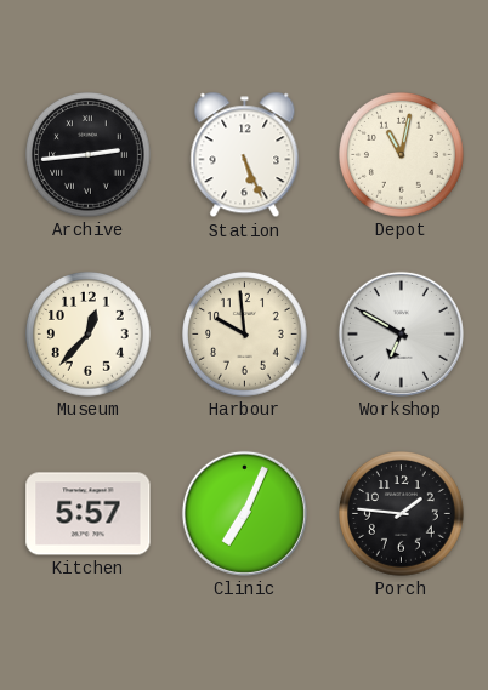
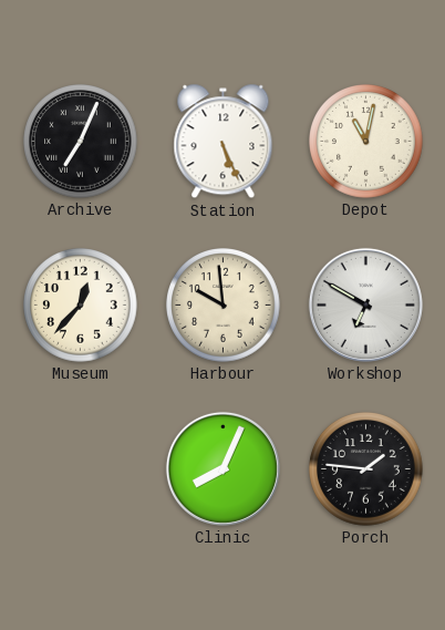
Archive: 2:44 -> 7:04 (81, 142)
Kitchen: 5:57 -> none (89, 514)
Clinic: 7:04 -> 8:04 (222, 468)
